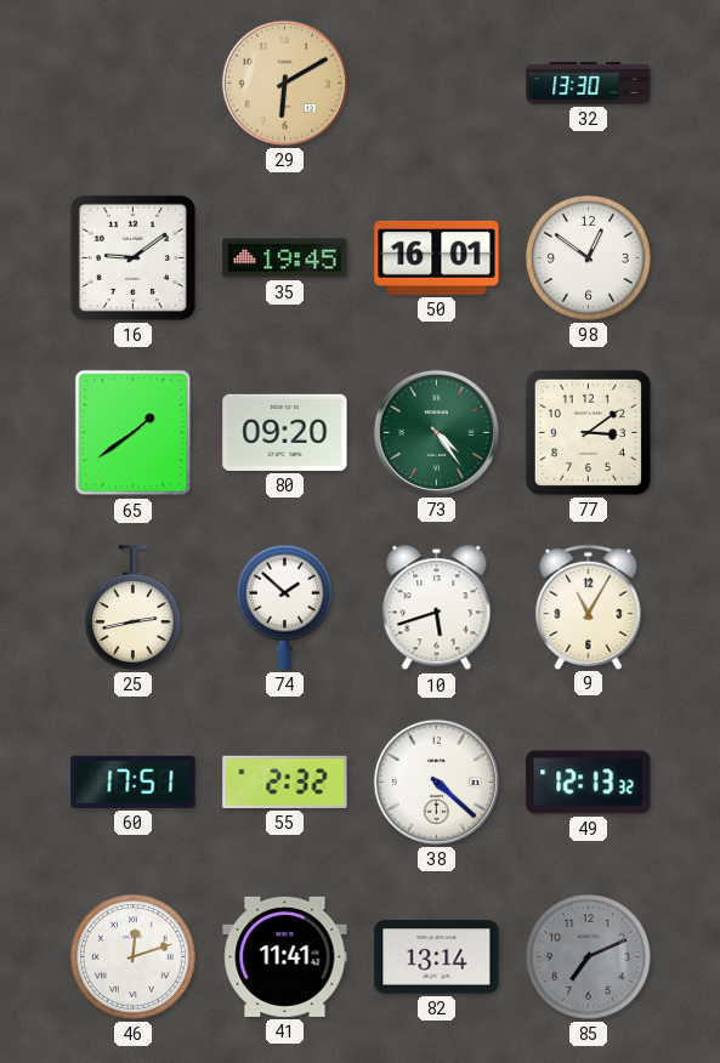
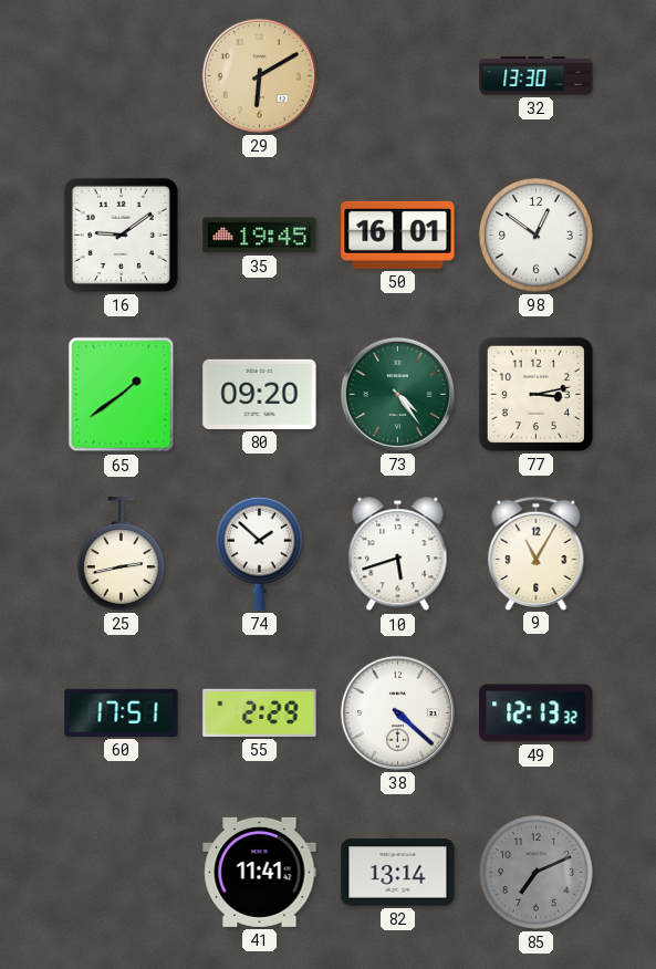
77: 3:09 -> 3:13 (535, 394)
55: 2:32 -> 2:29 (260, 712)
46: 12:12 -> none (134, 957)
